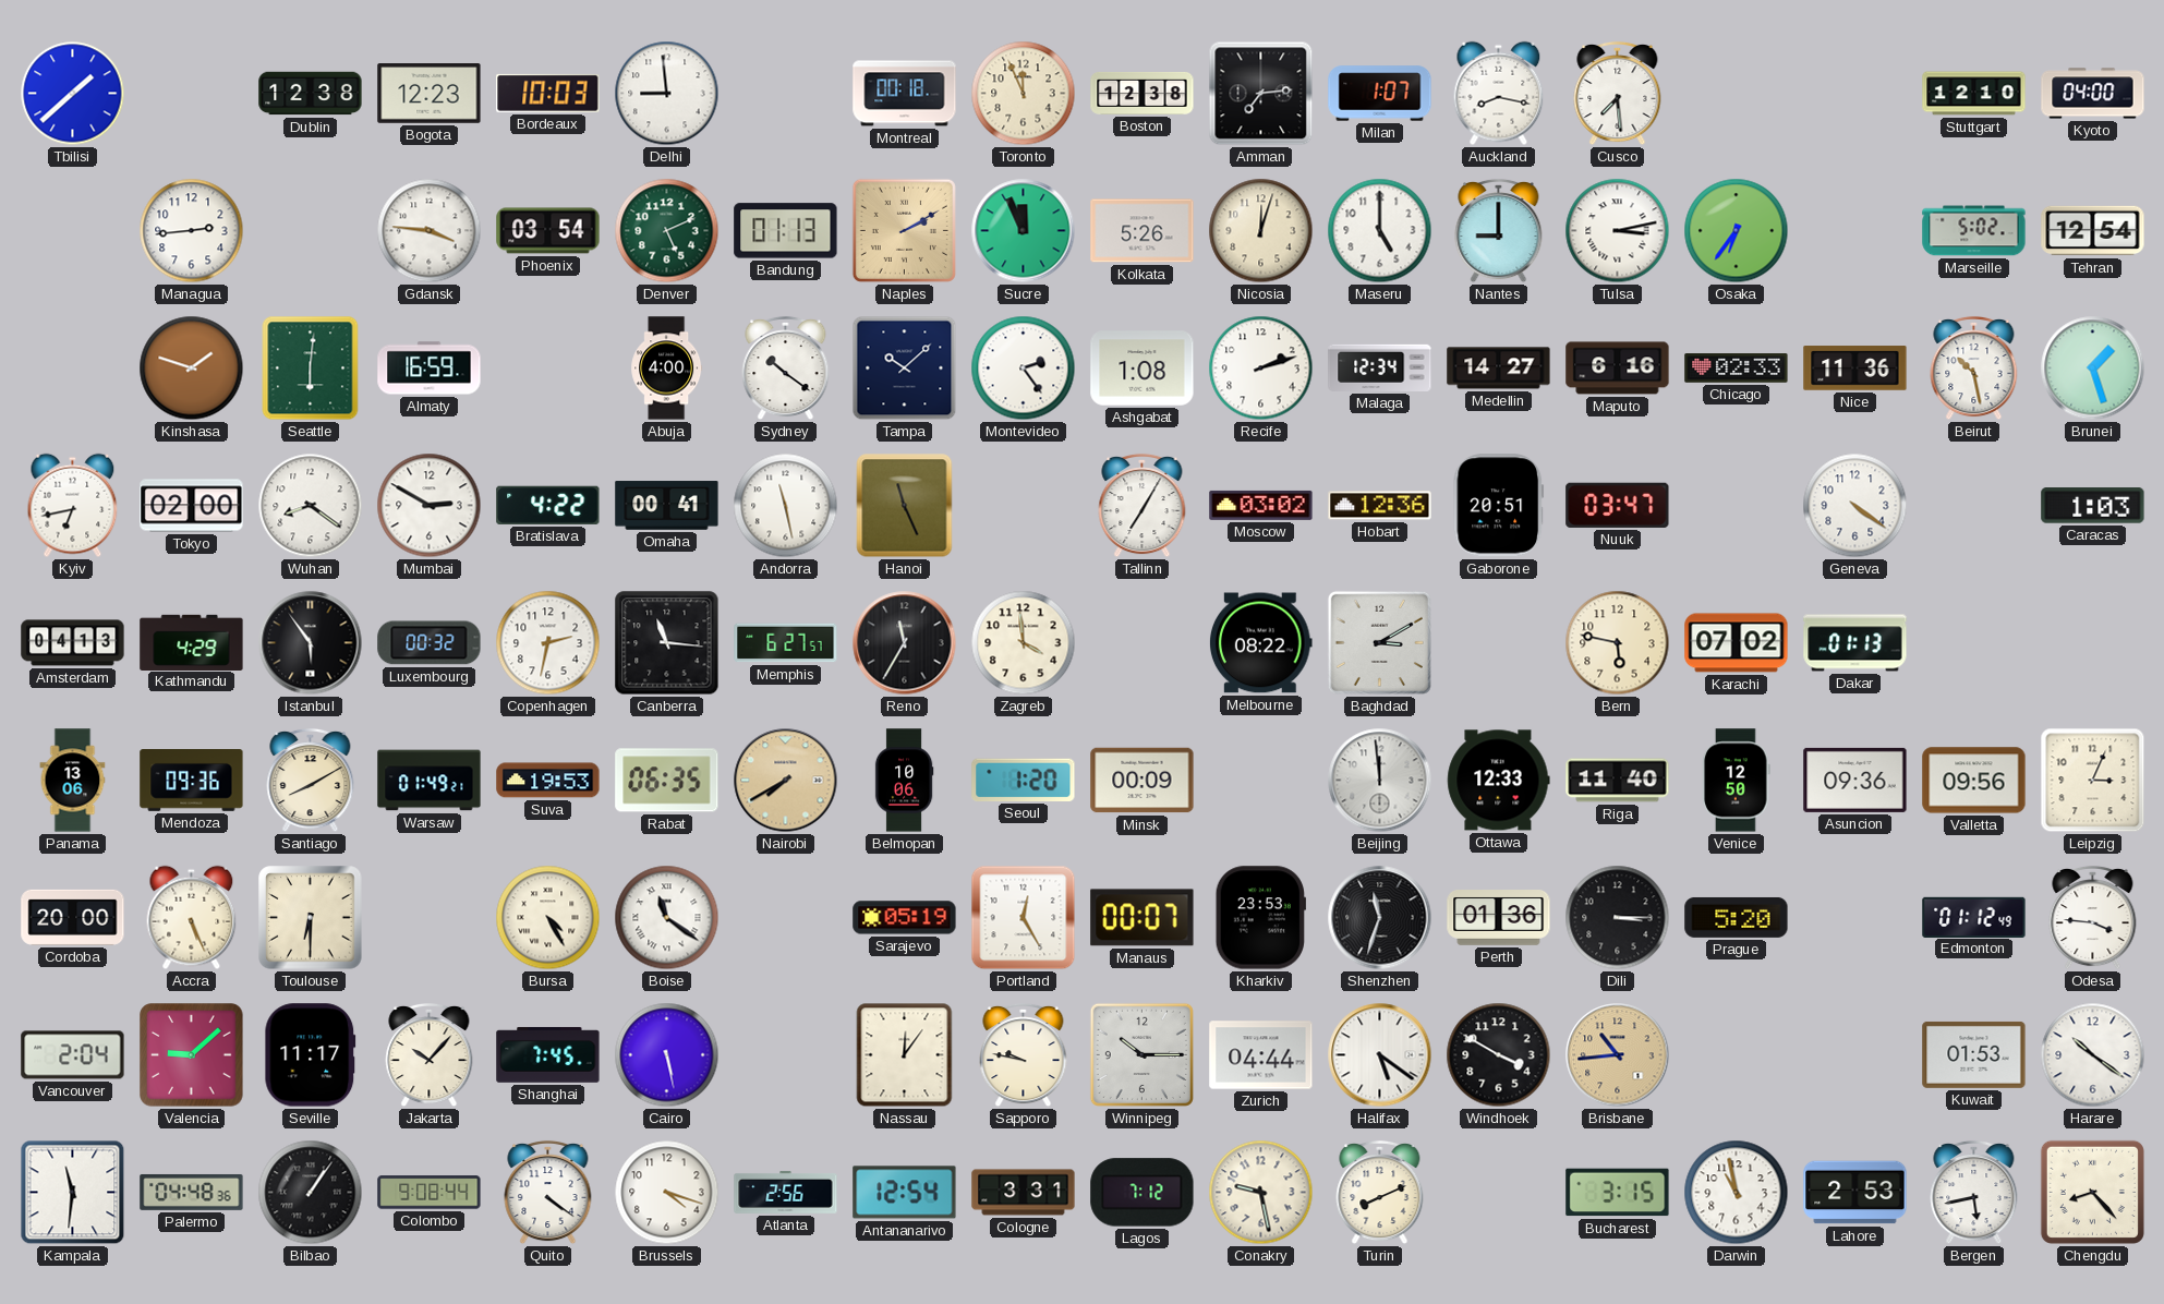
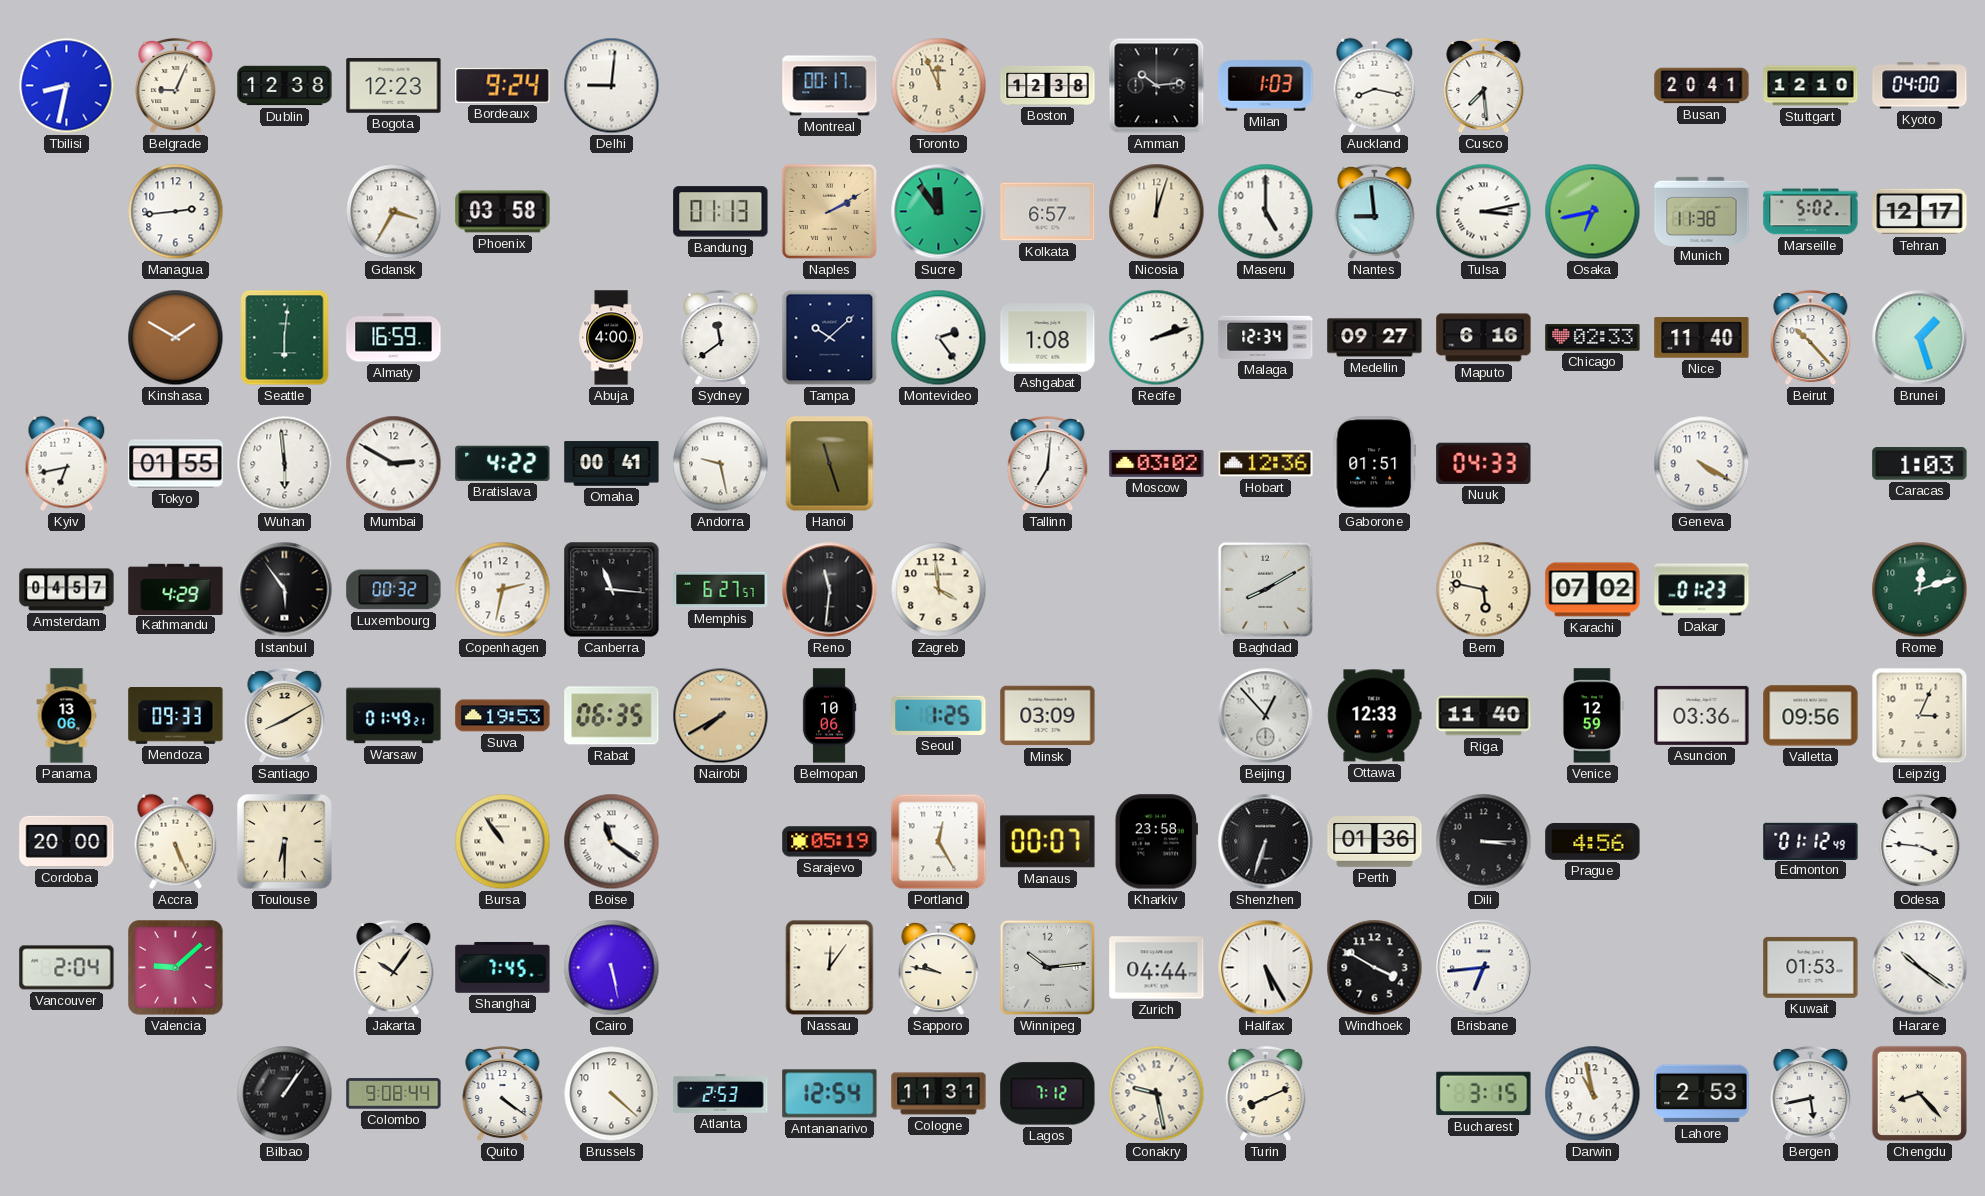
Tbilisi: 1:38 -> 8:32 (67, 86)
Belgrade: none -> 9:04 (176, 86)
Bordeaux: 10:03 -> 9:24 (503, 85)
Delhi: 8:59 -> 9:01 (612, 86)
Montreal: 00:18 -> 00:17 (830, 86)
Amman: 7:14 -> 10:14 (1157, 86)
Milan: 1:07 -> 1:03 (1266, 86)
Busan: none -> 20:41 (1702, 86)
Gdansk: 3:46 -> 3:35 (394, 212)
Phoenix: 03:54 -> 03:58 (503, 212)
Denver: 5:11 -> none (667, 231)
Sucre: 11:56 -> 11:54 (939, 212)
Kolkata: 5:26 -> 6:57 (1048, 212)
Nantes: 9:00 -> 8:59 (1375, 212)
Osaka: 6:36 -> 6:43 (1593, 212)
Munich: none -> 11:38 (1702, 211)
Tehran: 12:54 -> 12:17 (1920, 212)
Kinshasa: 1:48 -> 1:50 (176, 338)
Sydney: 10:21 -> 11:39 (721, 338)
Medellin: 14:27 -> 09:27 (1375, 338)
Nice: 11:36 -> 11:40 (1702, 338)
Beirut: 10:28 -> 10:23 (1811, 338)
Tokyo: 02:00 -> 01:55 (176, 464)
Wuhan: 8:21 -> 5:59 (285, 464)
Andorra: 11:28 -> 9:28 (721, 464)
Hanoi: 11:26 -> 11:27 (830, 464)
Tallinn: 7:05 -> 7:01 (1048, 464)
Gaborone: 20:51 -> 01:51 (1375, 464)
Nuuk: 03:47 -> 04:33 (1484, 463)
Geneva: 4:21 -> 4:20 (1702, 464)
Amsterdam: 04:13 -> 04:57 (67, 590)
Reno: 11:35 -> 11:31 (830, 590)
Melbourne: 08:22 -> none (1260, 643)
Baghdad: 3:10 -> 8:10 (1265, 589)
Dakar: 01:13 -> 01:23 (1702, 590)
Rome: none -> 12:12 (1920, 590)
Mendoza: 09:36 -> 09:33 (176, 716)
Seoul: 1:20 -> 1:25 (939, 715)
Minsk: 00:09 -> 03:09 (1048, 716)
Beijing: 11:59 -> 12:53 (1266, 716)
Venice: 12:50 -> 12:59 (1593, 716)
Asuncion: 09:36 -> 03:36 (1702, 715)
Bursa: 4:25 -> 10:54 (503, 842)
Kharkiv: 23:53 -> 23:58 (1156, 842)
Shenzhen: 11:33 -> 6:33 (1266, 842)
Prague: 5:20 -> 4:56 (1593, 841)
Seville: 11:17 -> none (311, 1055)
Jakarta: 10:07 -> 10:06 (394, 968)
Winnipeg: 10:15 -> 10:14 (1047, 967)
Halifax: 5:21 -> 5:25 (1266, 968)
Brisbane: 10:44 -> 6:44 (1484, 968)
Brisbane dial: champagne -> white (1484, 968)
Kampala: 11:31 -> none (73, 1193)
Palermo: 04:48 -> none (192, 1192)
Brussels: 4:18 -> 4:22 (612, 1094)
Atlanta: 2:56 -> 2:53 (721, 1093)
Cologne: 3:31 -> 11:31 (939, 1094)
